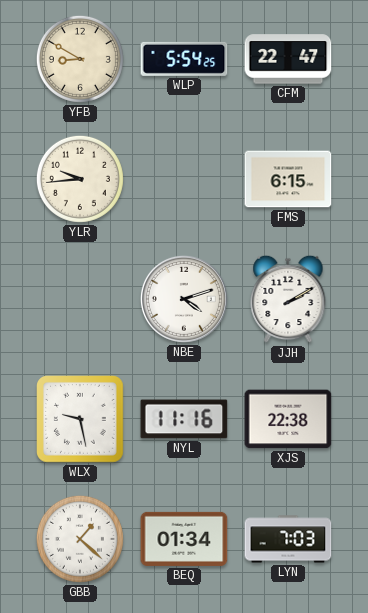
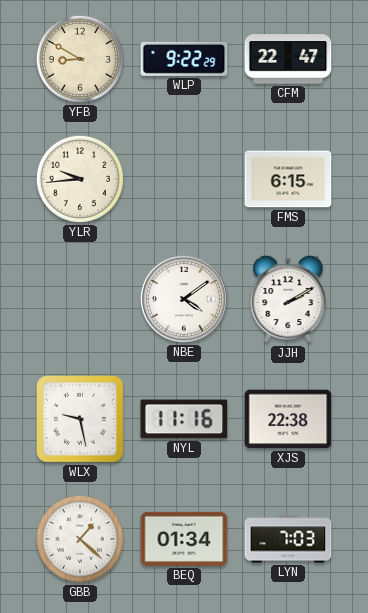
WLP: 5:54 -> 9:22 (184, 59)
NBE: 4:12 -> 4:09 (184, 299)
